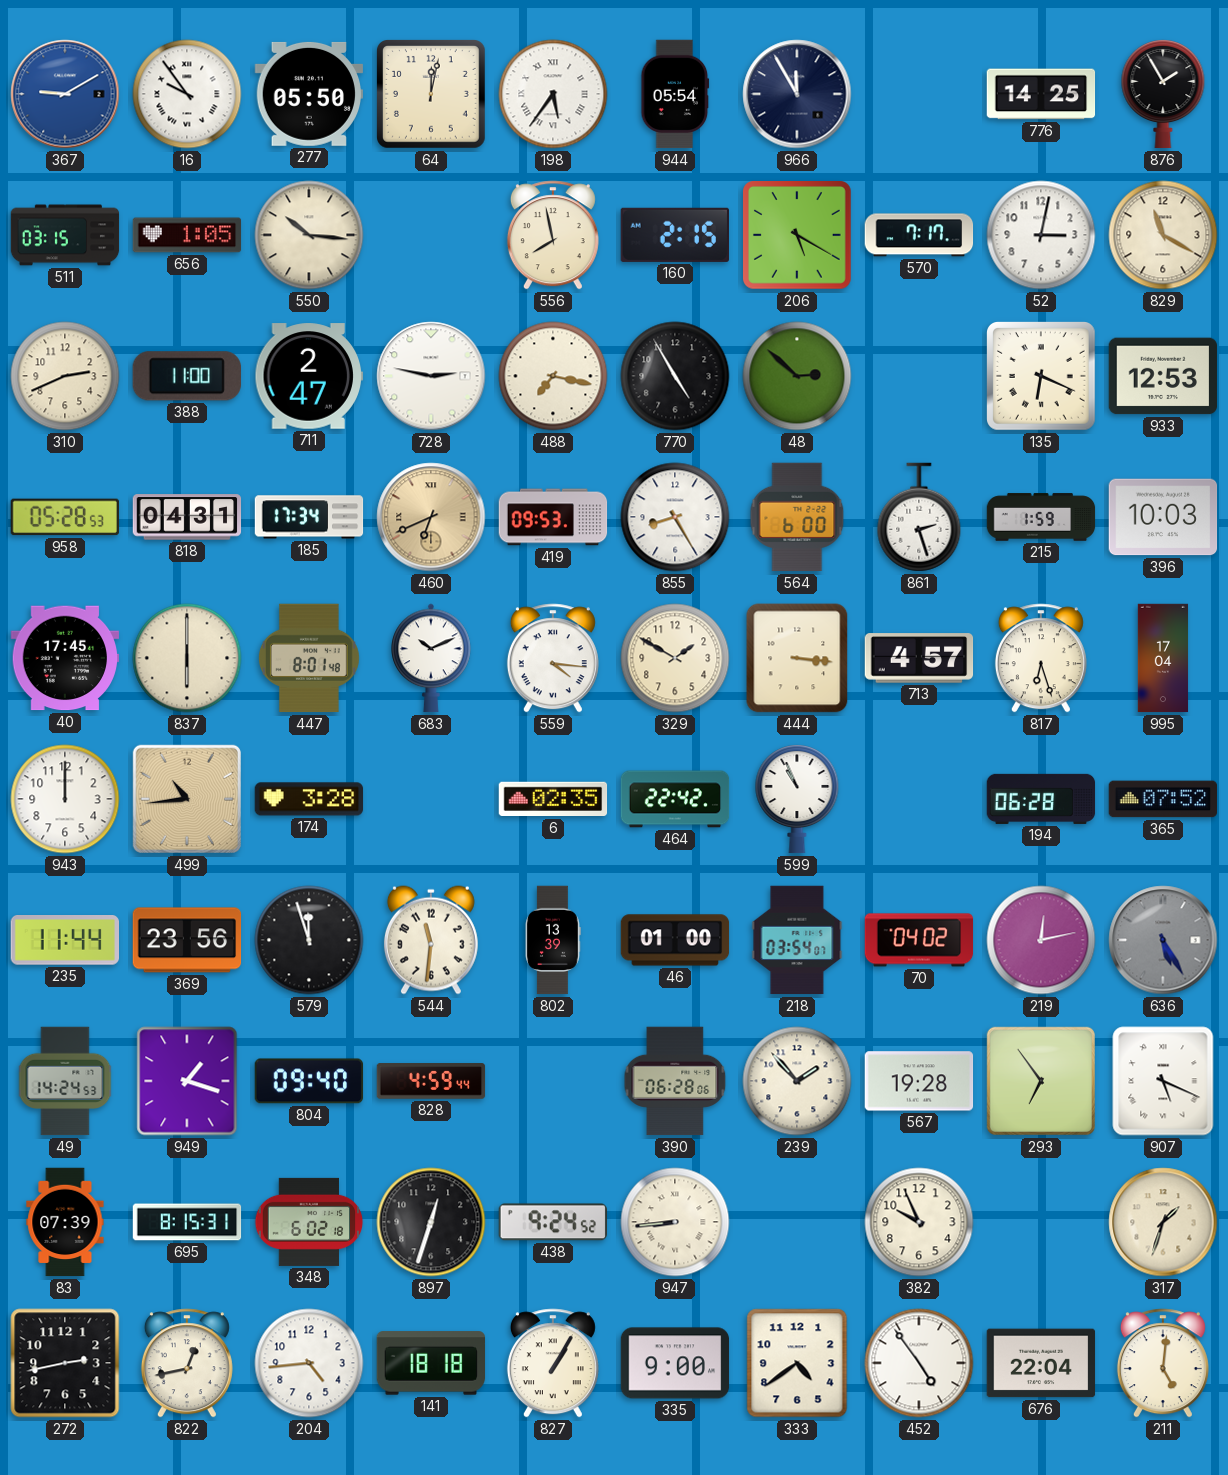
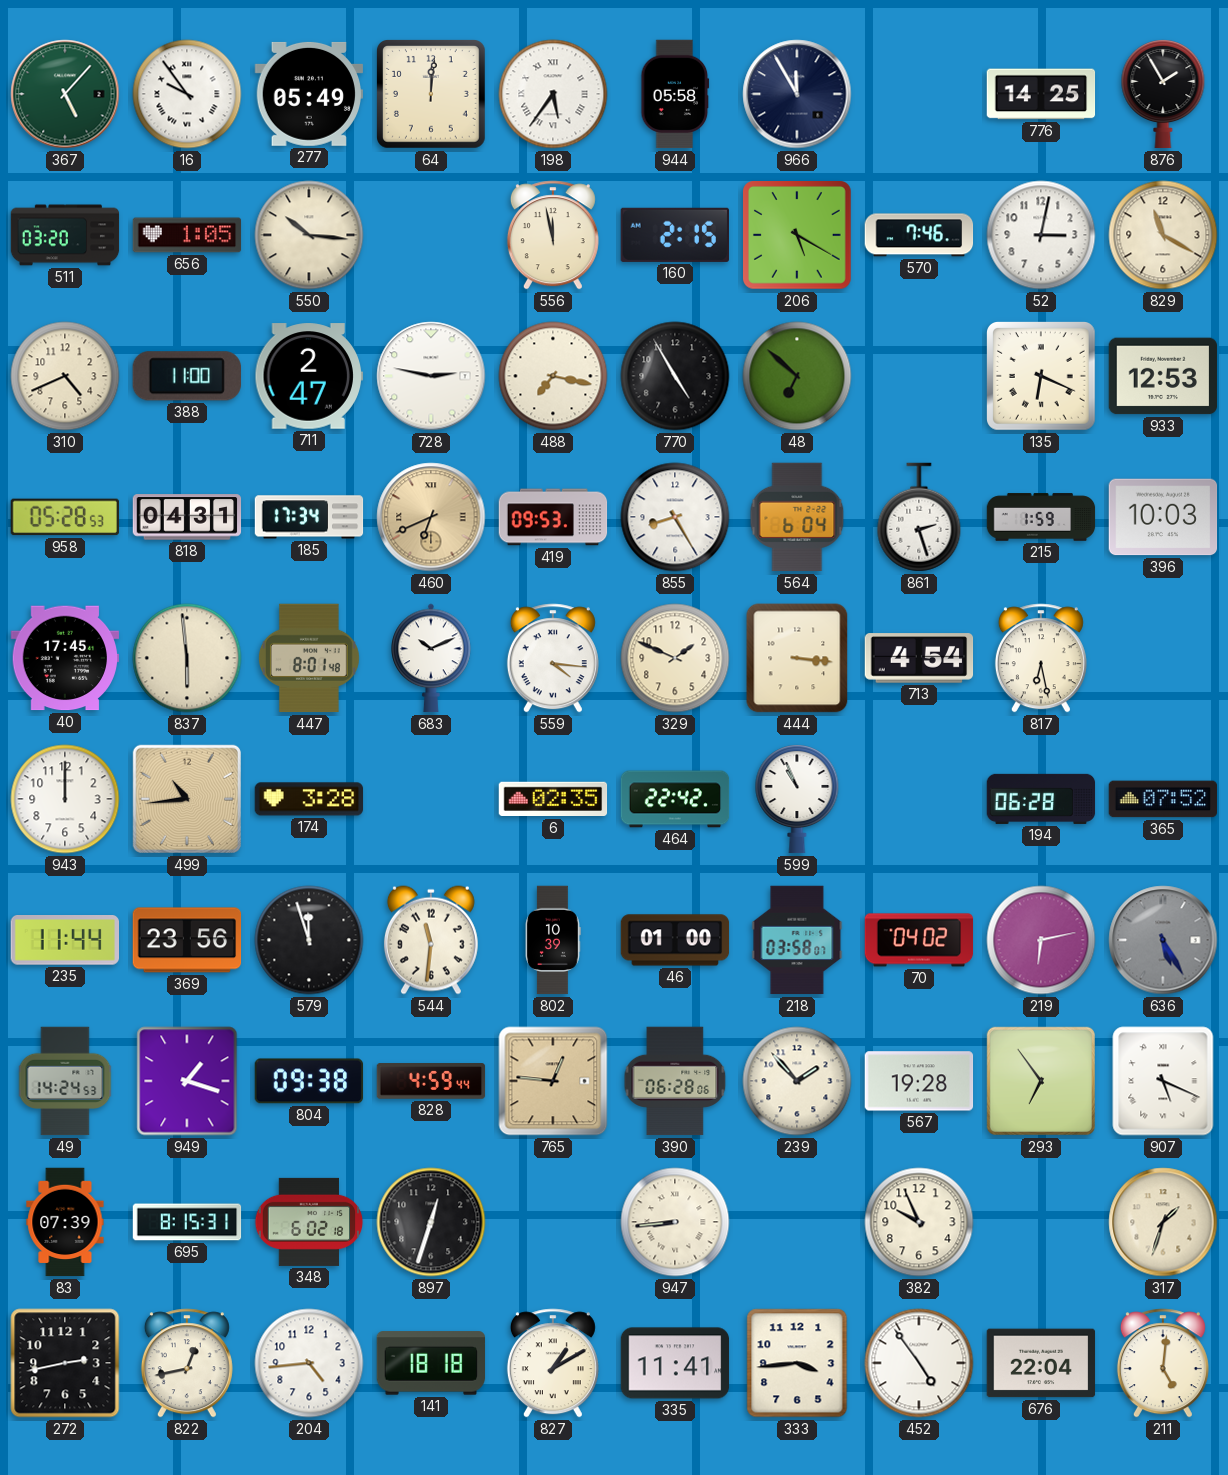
367: 9:10 -> 5:07 (65, 94)
367 dial: blue -> green (65, 94)
277: 05:50 -> 05:49 (308, 94)
64: 12:02 -> 12:01 (432, 95)
944: 05:54 -> 05:58 (675, 94)
511: 03:15 -> 03:20 (65, 235)
556: 7:58 -> 11:58 (553, 235)
570: 7:17 -> 7:46 (919, 235)
310: 2:41 -> 4:41 (65, 376)
48: 2:52 -> 6:52 (797, 376)
564: 6:00 -> 6:04 (797, 517)
837: 6:00 -> 5:59 (187, 658)
329: 1:50 -> 1:49 (675, 658)
713: 4:57 -> 4:54 (919, 658)
817: 6:27 -> 6:28 (1041, 658)
995: 17:04 -> none (1163, 658)
802: 13:39 -> 10:39 (553, 940)
218: 03:54 -> 03:58 (797, 940)
219: 12:13 -> 6:13 (1041, 940)
804: 09:40 -> 09:38 (309, 1081)
765: none -> 12:46 (553, 1081)
438: 9:24 -> none (553, 1222)
827: 1:05 -> 1:10 (553, 1363)
335: 9:00 -> 11:41 (675, 1363)
333: 4:39 -> 3:44 (797, 1363)
